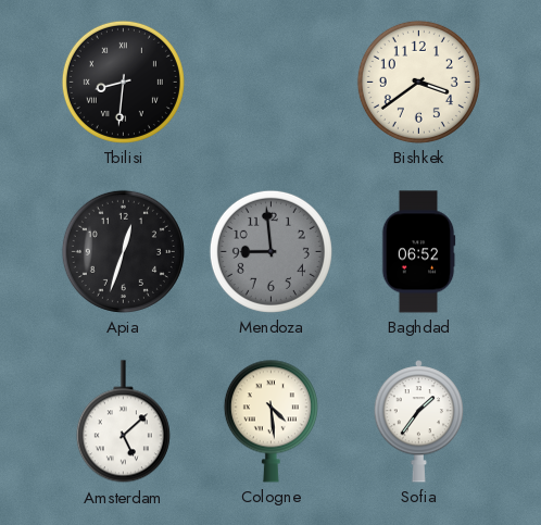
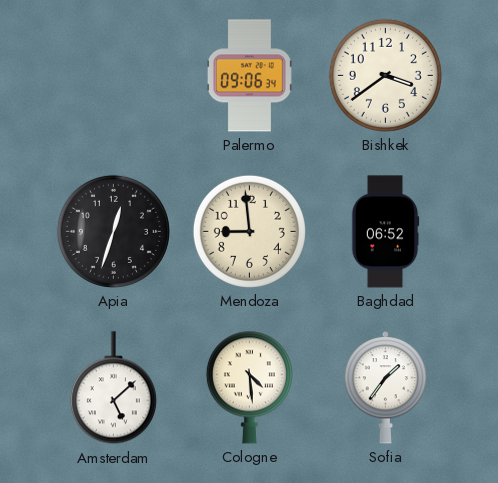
Tbilisi: 8:31 -> none (123, 82)
Palermo: none -> 09:06 (249, 76)
Mendoza dial: grey -> cream (249, 231)
